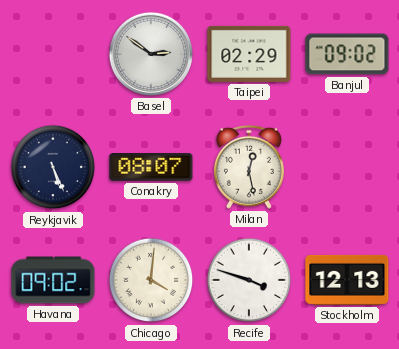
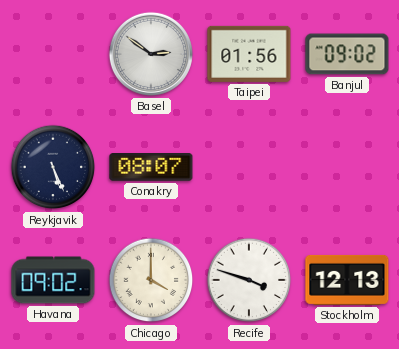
Taipei: 02:29 -> 01:56 (249, 54)
Milan: 12:28 -> none (249, 167)
Chicago: 4:01 -> 4:00 (151, 280)
